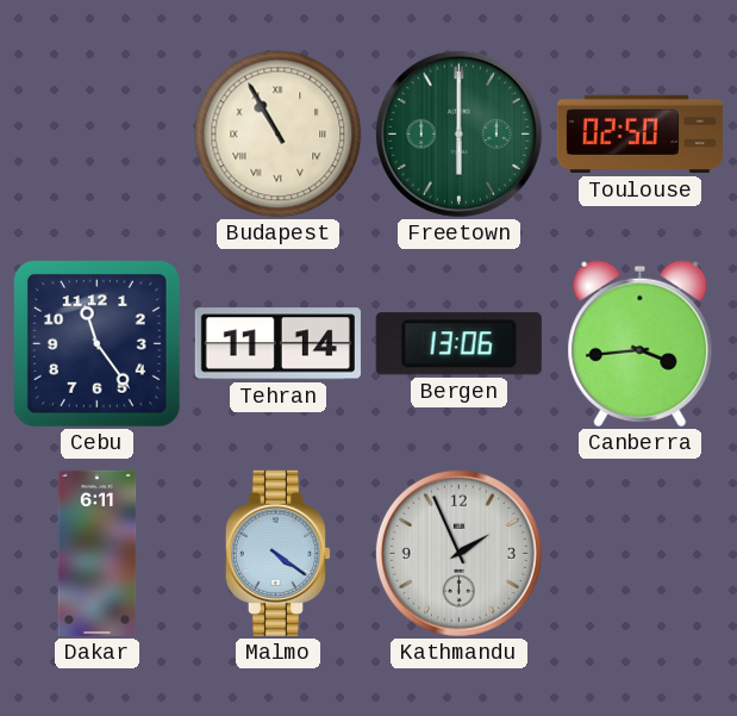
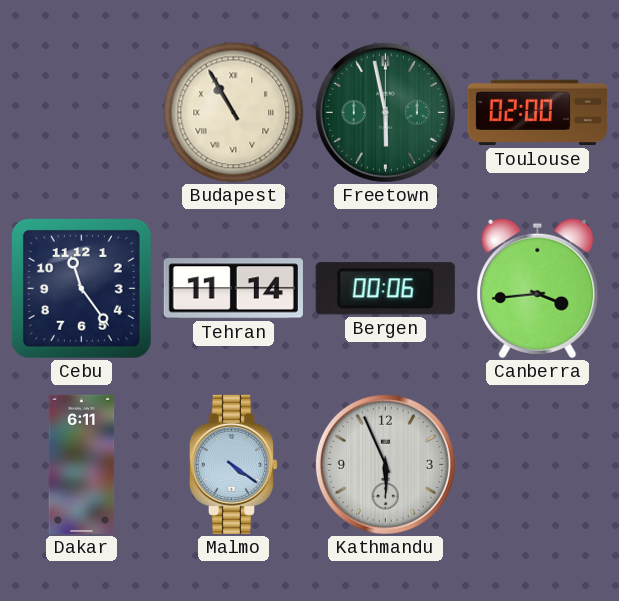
Freetown: 6:00 -> 5:58 (385, 112)
Toulouse: 02:50 -> 02:00 (537, 113)
Bergen: 13:06 -> 00:06 (385, 289)
Kathmandu: 1:56 -> 5:56 (385, 464)
